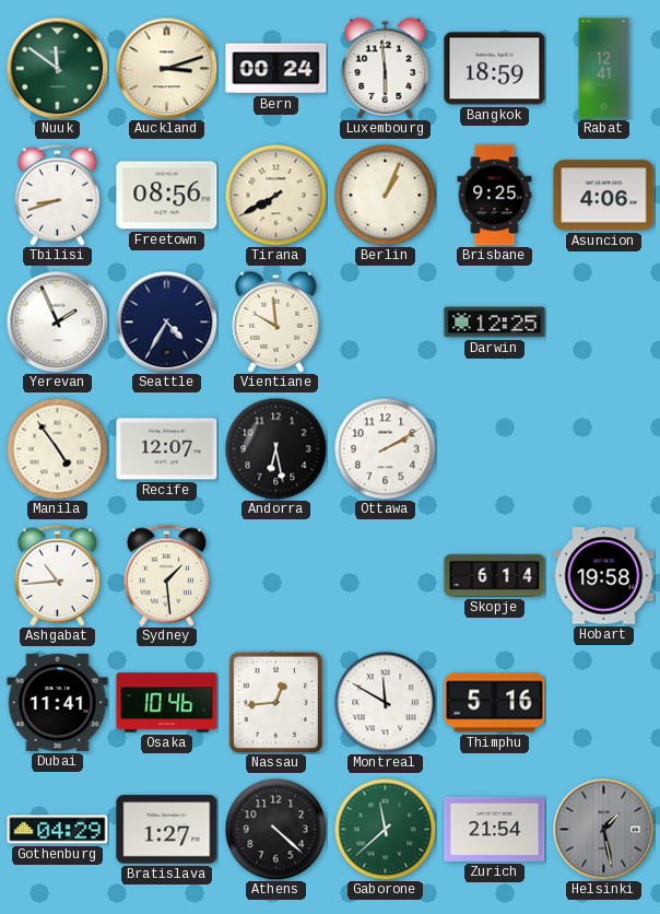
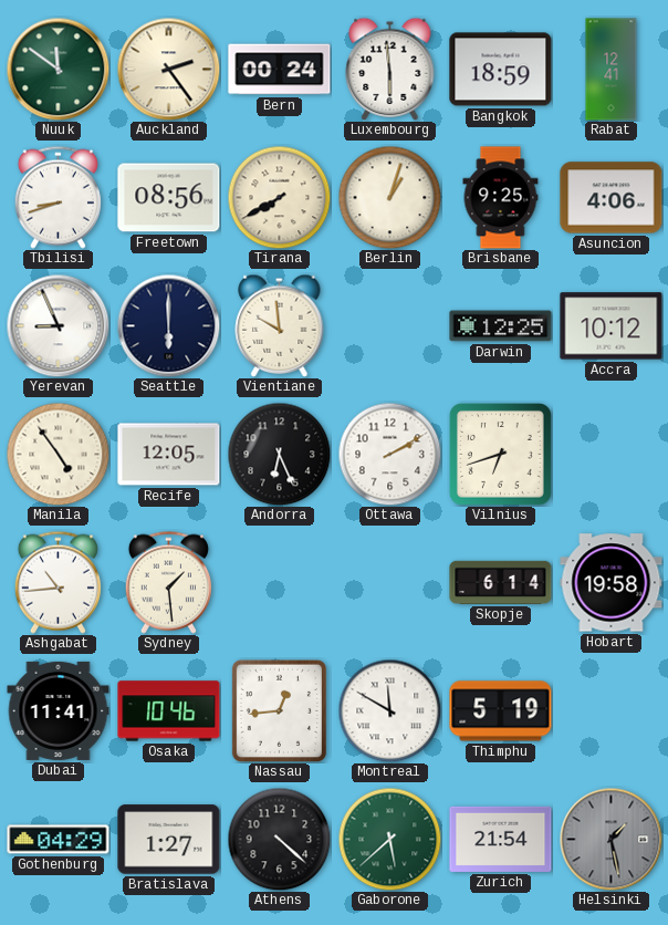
Auckland: 3:12 -> 2:24 (168, 69)
Berlin: 1:04 -> 1:03 (389, 197)
Yerevan: 1:56 -> 8:56 (58, 325)
Seattle: 4:35 -> 6:00 (168, 325)
Accra: none -> 10:12 (612, 326)
Recife: 12:07 -> 12:05 (169, 455)
Andorra: 6:28 -> 6:26 (279, 454)
Vilnius: none -> 6:42 (500, 454)
Thimphu: 5:16 -> 5:19 (501, 711)
Gaborone: 11:38 -> 5:38 (389, 839)
